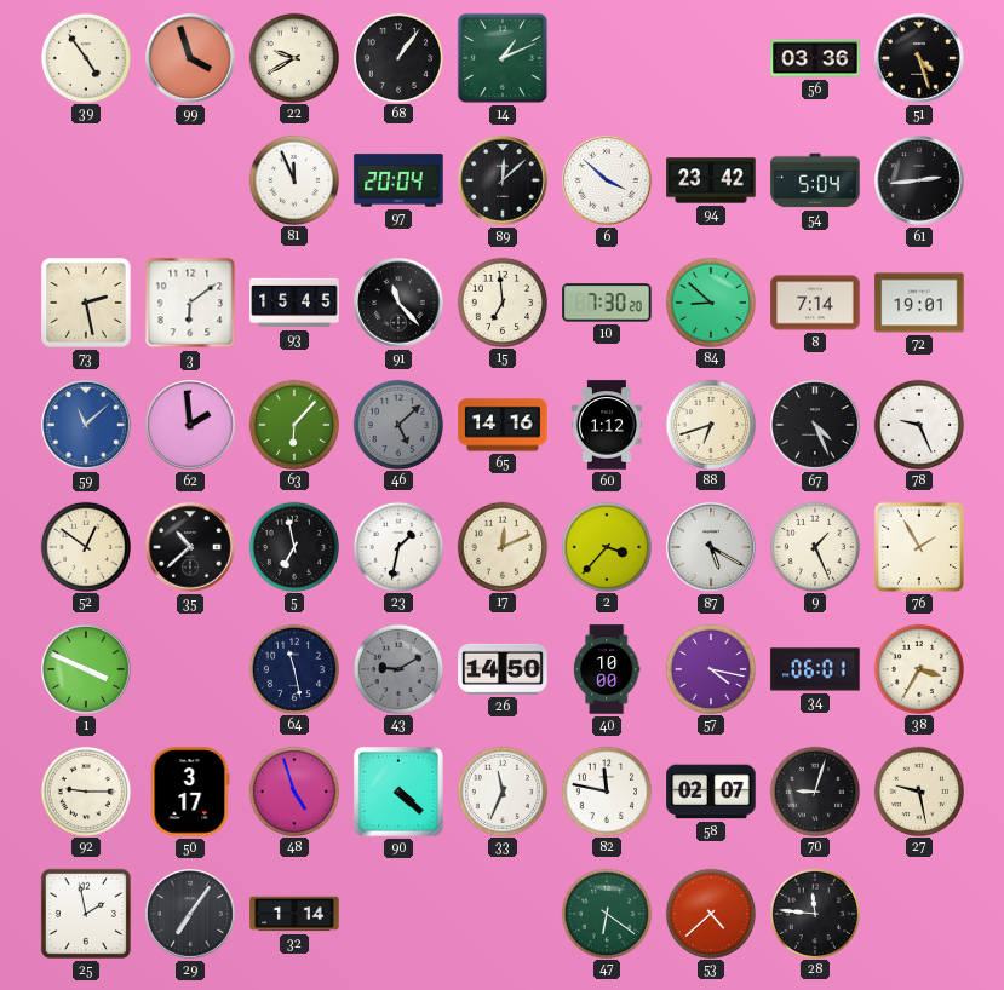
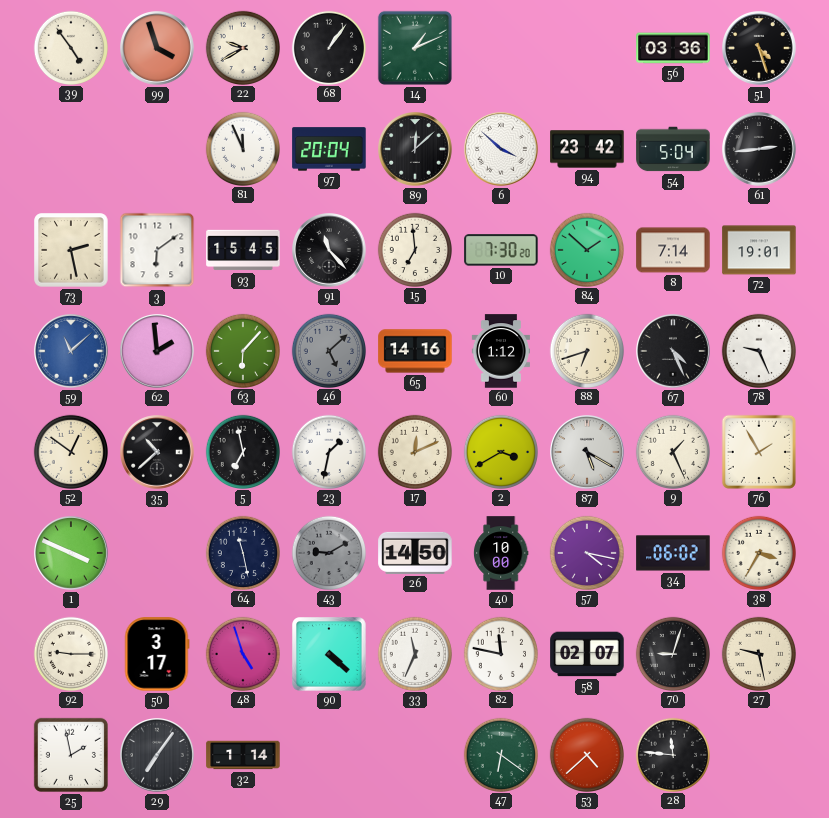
84: 8:52 -> 1:52 (586, 249)
2: 3:37 -> 3:40 (500, 451)
34: 06:01 -> 06:02 (673, 553)
